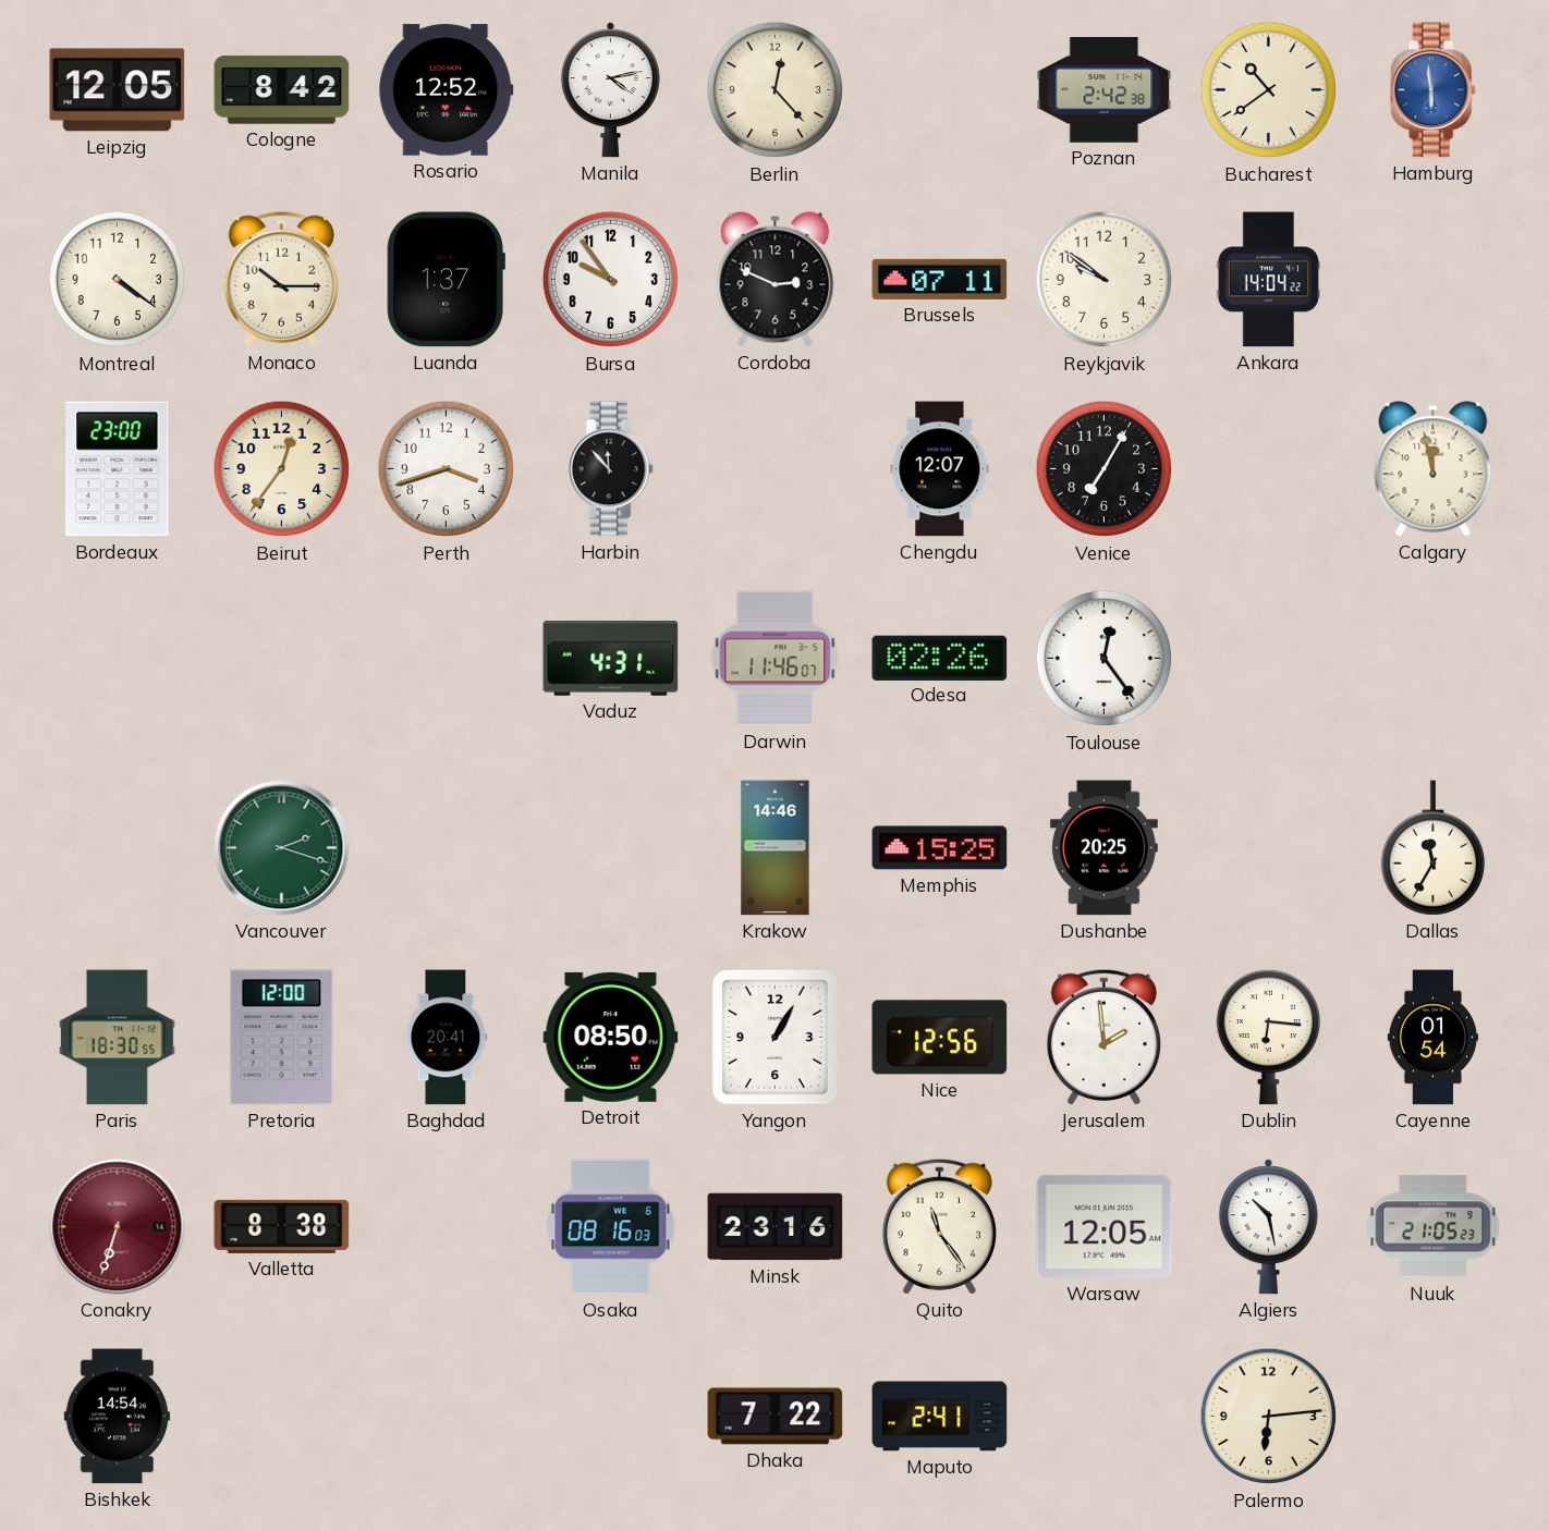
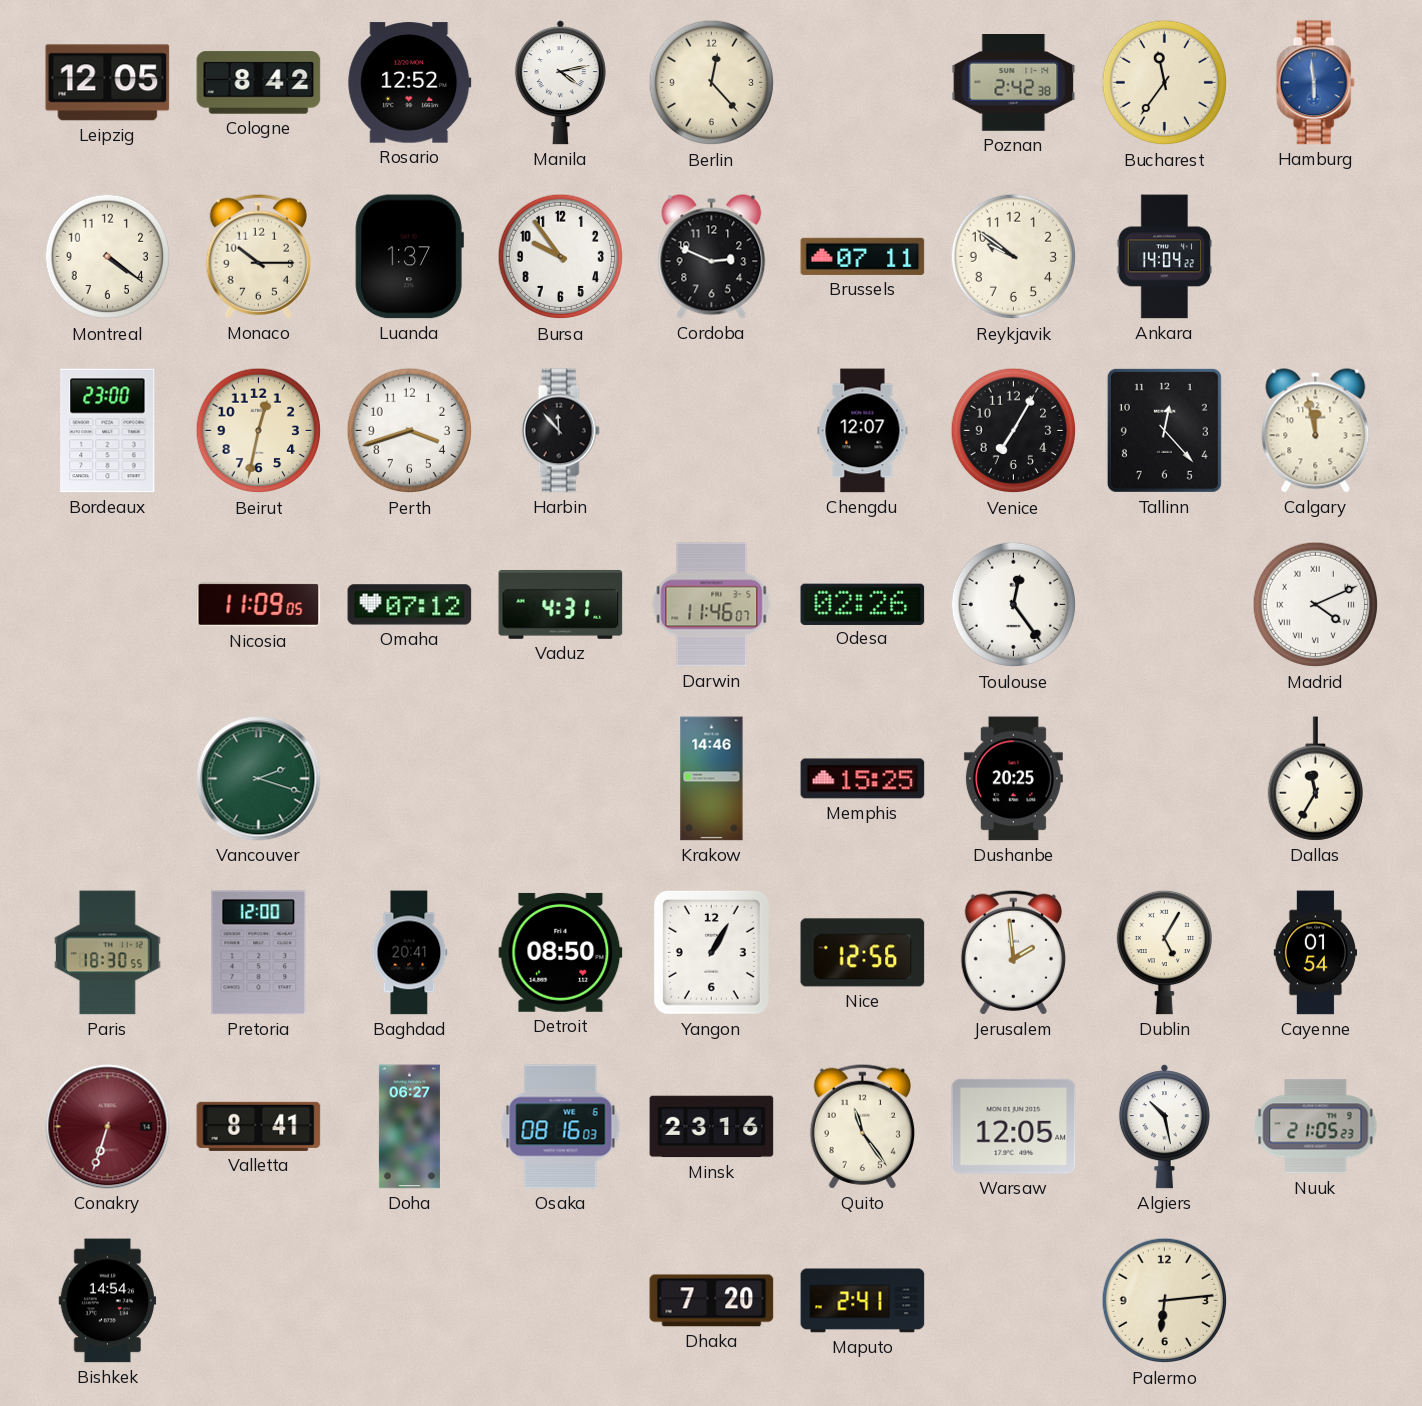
Bucharest: 10:39 -> 11:36 (1165, 83)
Beirut: 12:36 -> 12:32 (259, 431)
Tallinn: none -> 12:23 (1164, 430)
Nicosia: none -> 11:09 (259, 604)
Omaha: none -> 07:12 (410, 605)
Madrid: none -> 4:11 (1316, 605)
Dublin: 6:16 -> 5:05 (1164, 952)
Valletta: 8:38 -> 8:41 (259, 1126)
Doha: none -> 06:27 (409, 1127)
Dhaka: 7:22 -> 7:20 (712, 1301)
